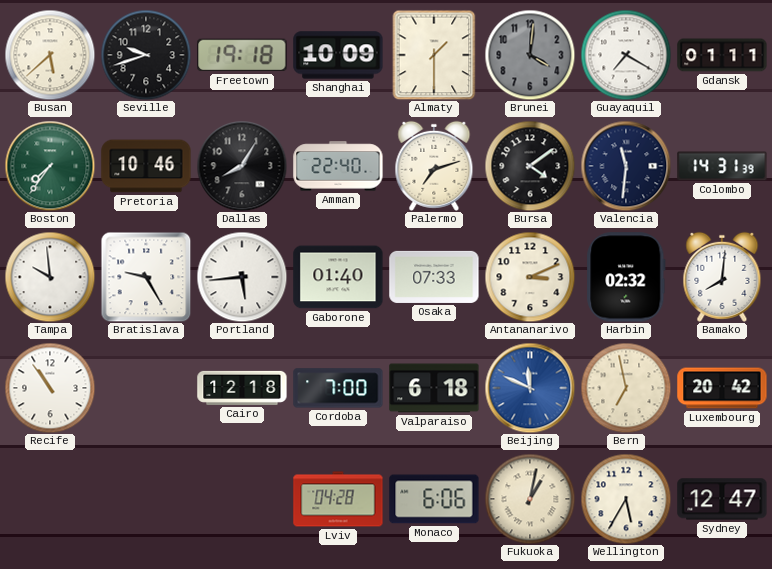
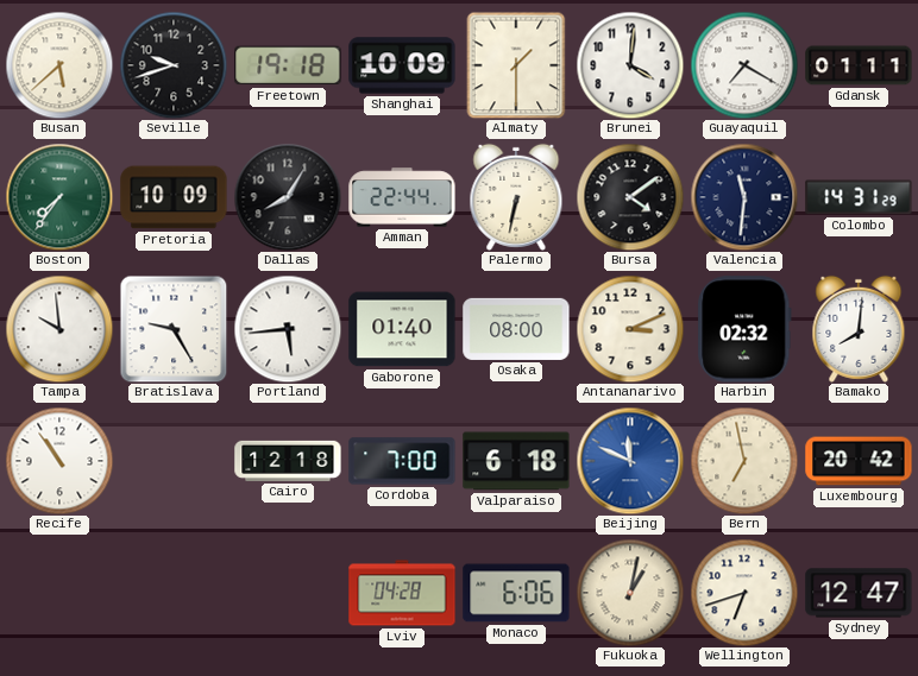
Brunei dial: grey -> white (630, 65)
Pretoria: 10:46 -> 10:09 (174, 197)
Amman: 22:40 -> 22:44 (402, 197)
Palermo: 7:12 -> 6:32 (516, 197)
Colombo: 14:31:39 -> 14:31:29 (859, 197)
Osaka: 07:33 -> 08:00 (516, 329)
Wellington: 5:35 -> 6:42 (744, 593)
